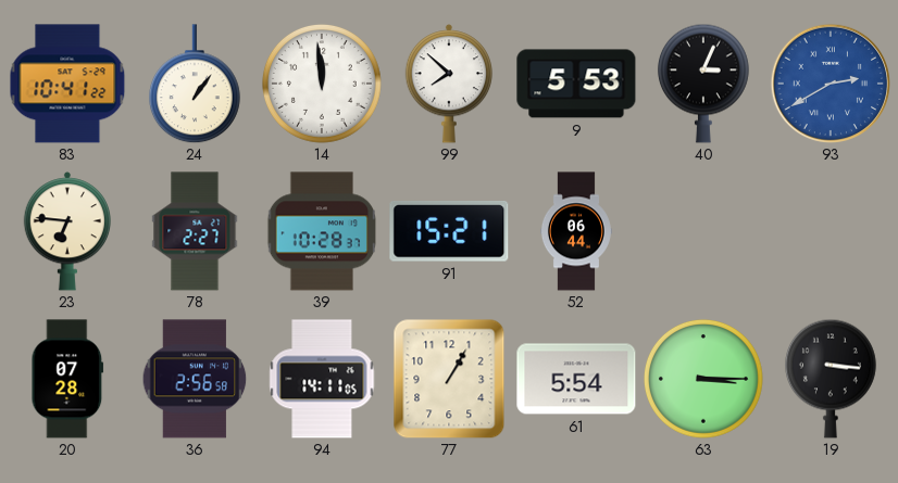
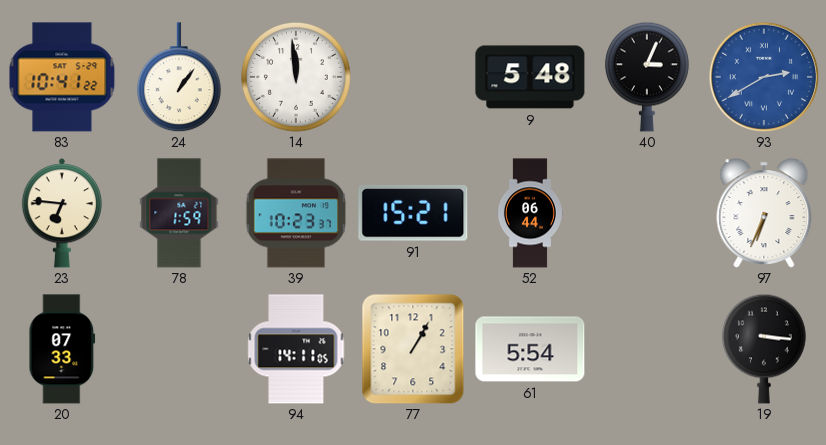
99: 7:52 -> none (448, 84)
9: 5:53 -> 5:48 (530, 77)
78: 2:27 -> 1:59 (179, 213)
39: 10:28 -> 10:23 (296, 213)
97: none -> 6:34 (764, 213)
20: 07:28 -> 07:33 (62, 349)
36: 2:56 -> none (195, 379)
63: 3:15 -> none (703, 379)
